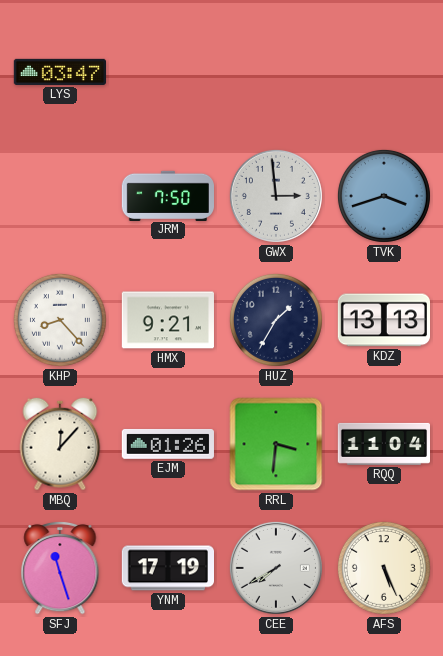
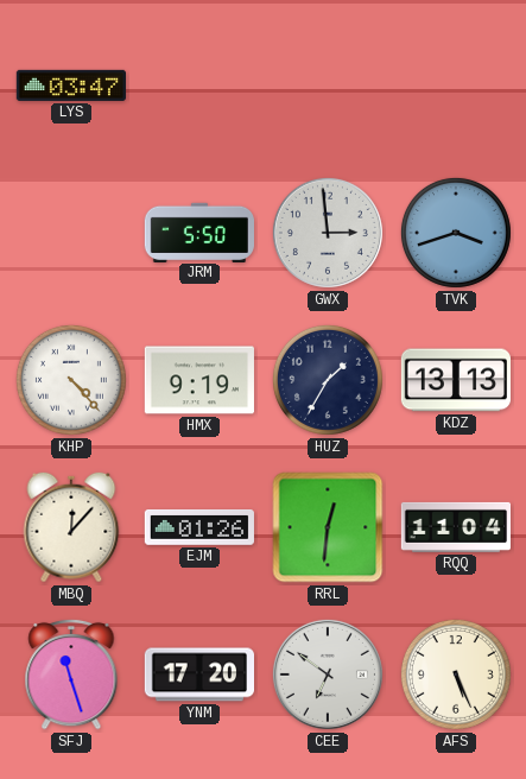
JRM: 7:50 -> 5:50 (198, 232)
KHP: 8:23 -> 4:23 (71, 380)
HMX: 9:21 -> 9:19 (199, 380)
RRL: 3:31 -> 12:31 (328, 527)
YNM: 17:19 -> 17:20 (198, 674)
CEE: 7:40 -> 6:51 (328, 674)
